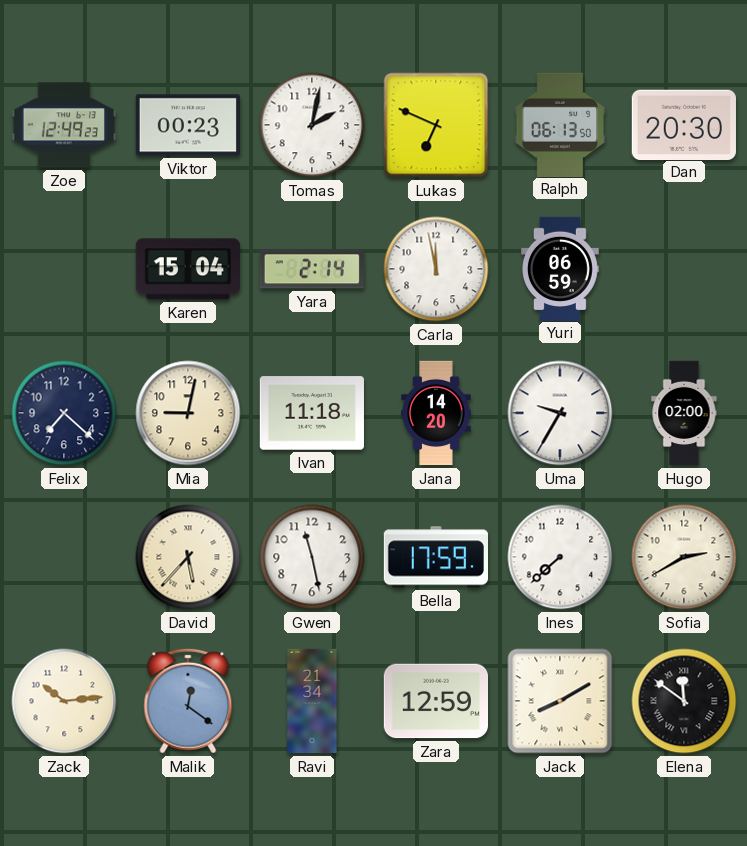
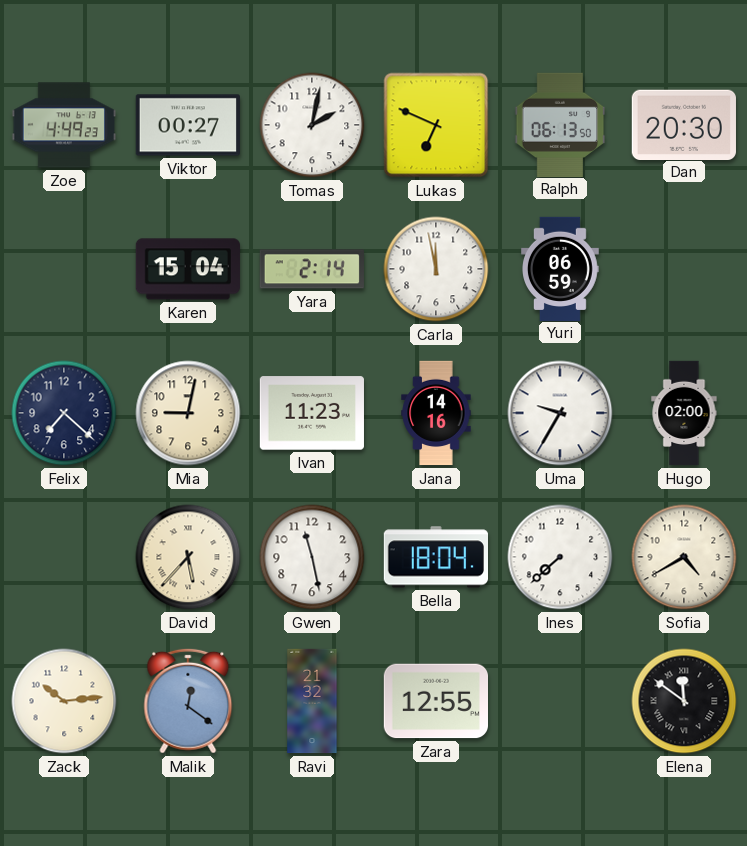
Zoe: 12:49 -> 4:49 (63, 125)
Viktor: 00:23 -> 00:27 (188, 125)
Ivan: 11:18 -> 11:23 (312, 413)
Jana: 14:20 -> 14:16 (436, 413)
Bella: 17:59 -> 18:04 (435, 557)
Sofia: 2:40 -> 4:40 (684, 557)
Ravi: 21:34 -> 21:32 (312, 701)
Zara: 12:59 -> 12:55 (435, 701)
Jack: 8:10 -> none (560, 701)
